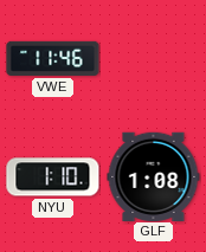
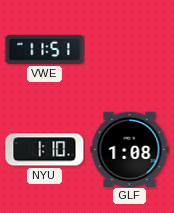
VWE: 11:46 -> 11:51 (45, 49)
